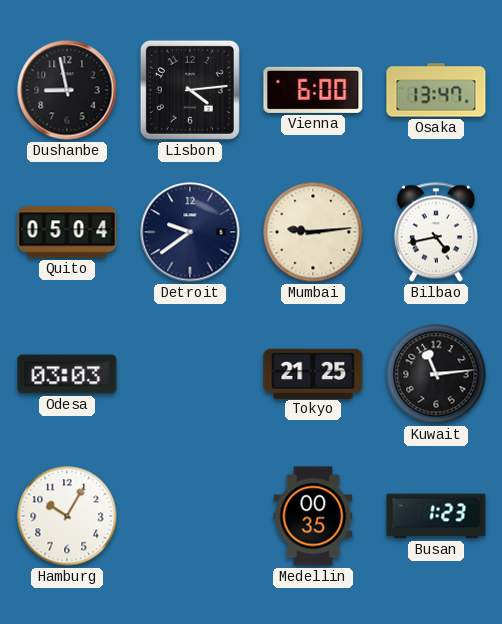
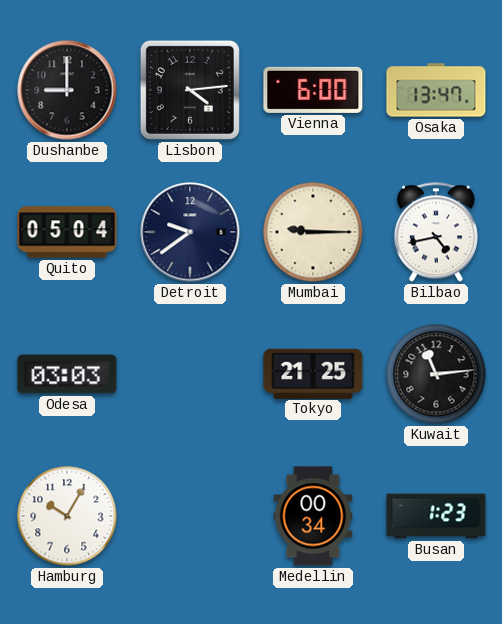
Dushanbe: 8:58 -> 9:00 (67, 90)
Mumbai: 9:14 -> 9:15 (313, 232)
Medellin: 00:35 -> 00:34 (313, 516)
